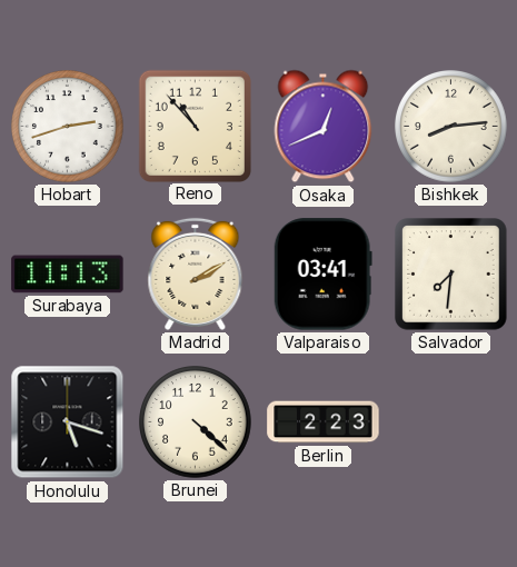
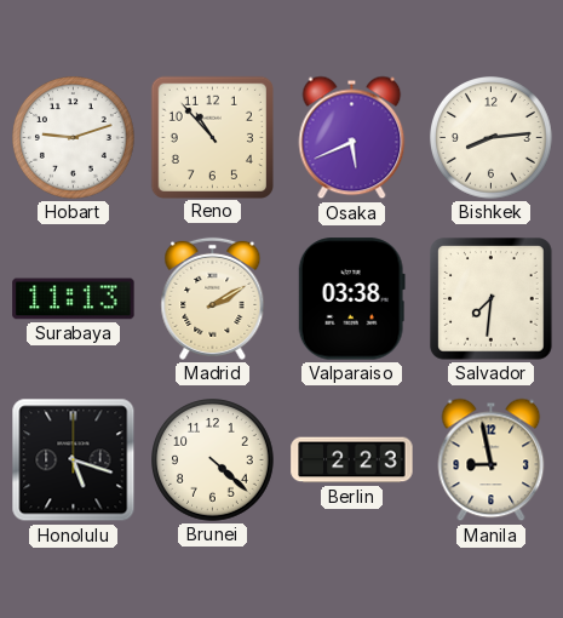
Hobart: 2:42 -> 9:12 (74, 138)
Osaka: 12:41 -> 5:41 (352, 138)
Valparaiso: 03:41 -> 03:38 (351, 299)
Manila: none -> 8:58 (492, 460)
